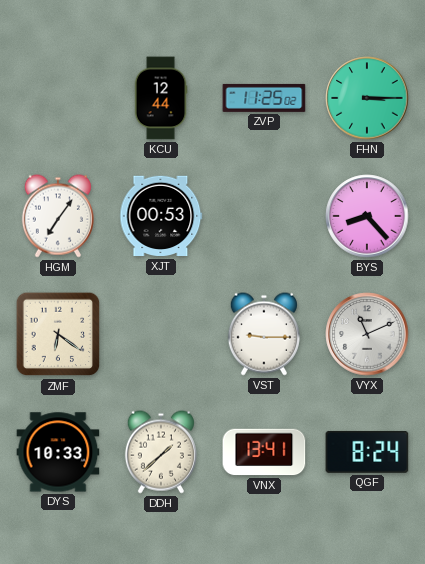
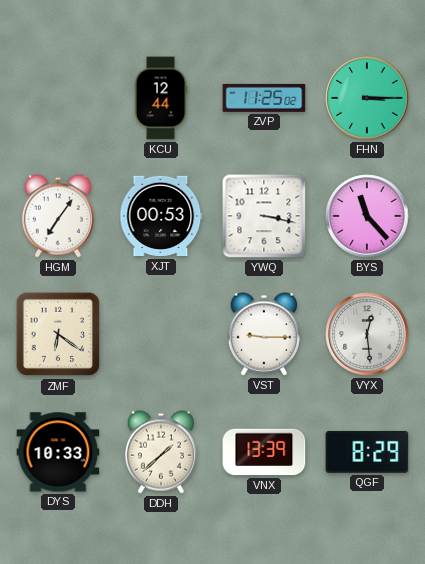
YWQ: none -> 3:17 (264, 216)
BYS: 8:23 -> 11:23 (367, 216)
VYX: 11:11 -> 12:29 (367, 334)
VNX: 13:41 -> 13:39 (264, 452)
QGF: 8:24 -> 8:29 (367, 452)
